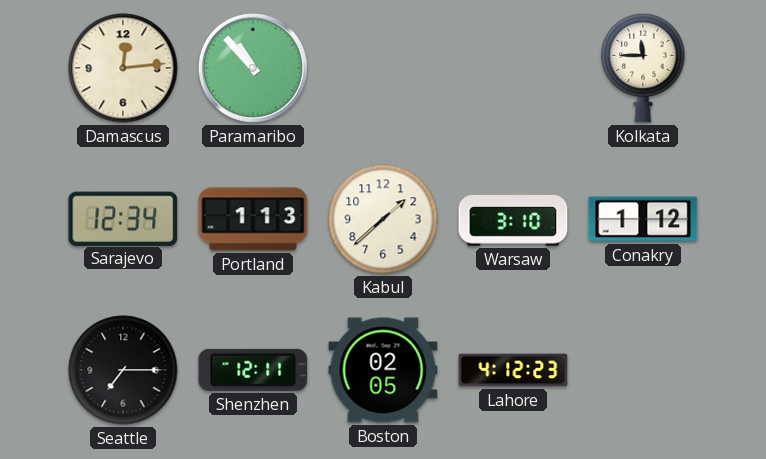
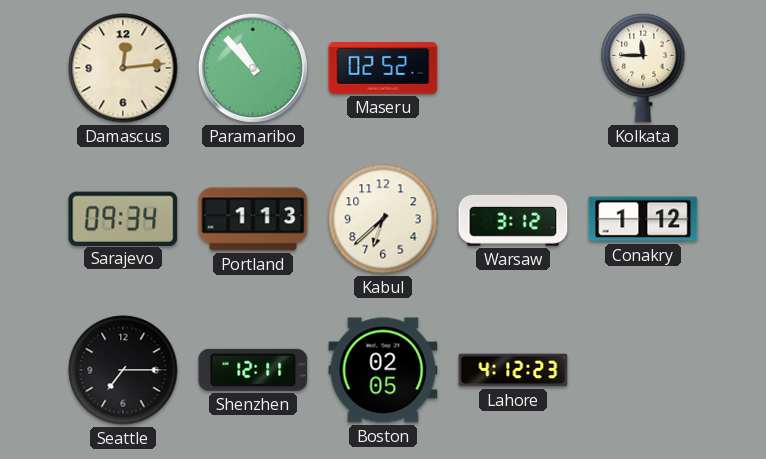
Maseru: none -> 02:52 (383, 68)
Sarajevo: 12:34 -> 09:34 (123, 218)
Kabul: 1:38 -> 6:38 (383, 219)
Warsaw: 3:10 -> 3:12 (513, 219)
